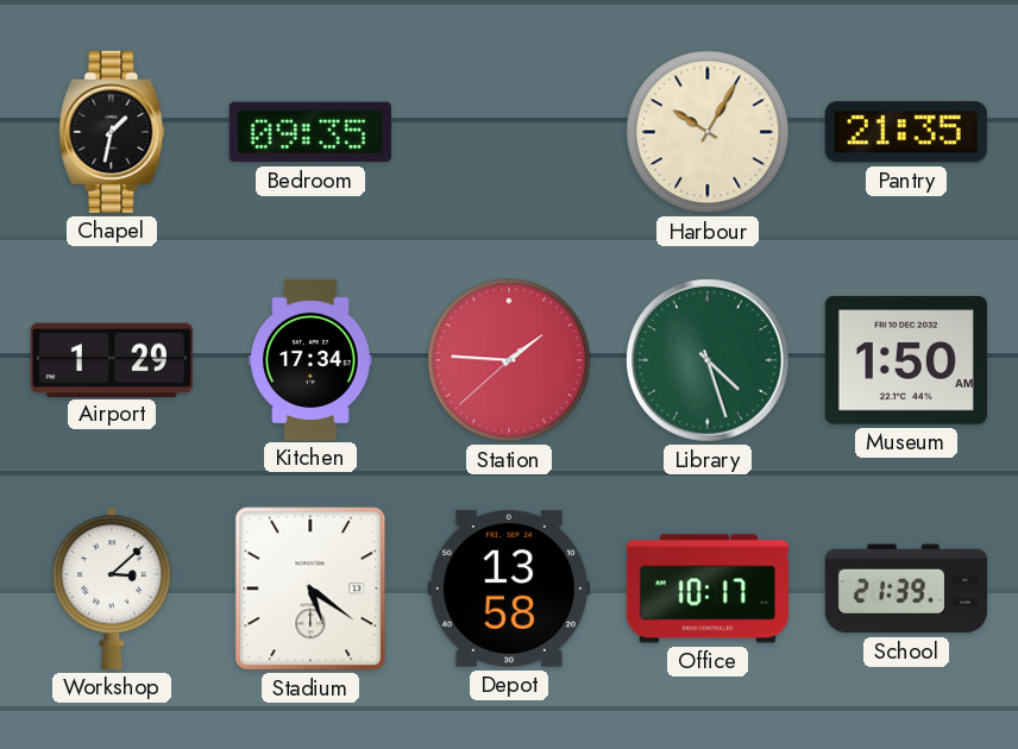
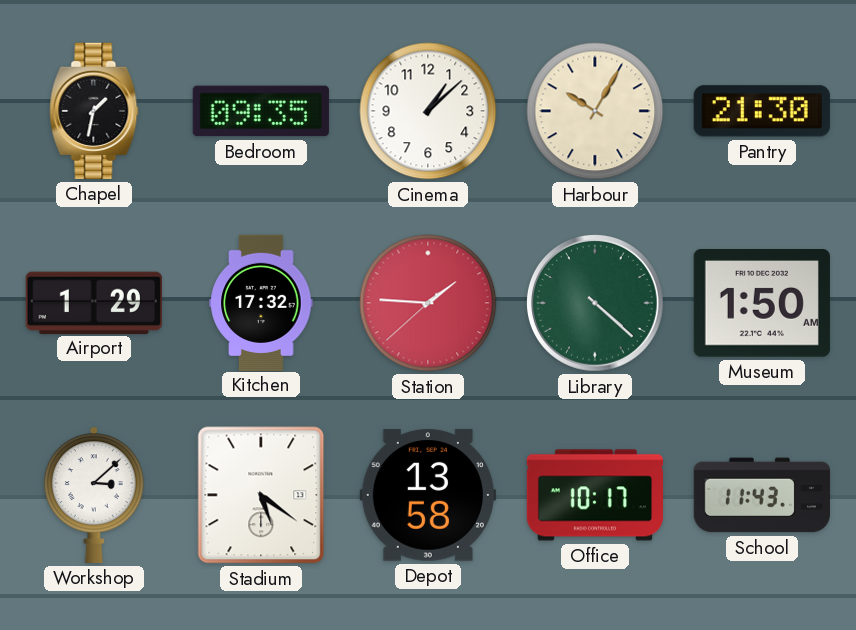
Cinema: none -> 1:08 (428, 111)
Pantry: 21:35 -> 21:30 (762, 111)
Kitchen: 17:34 -> 17:32 (261, 302)
Library: 4:27 -> 4:22 (595, 303)
School: 21:39 -> 11:43 (762, 495)
